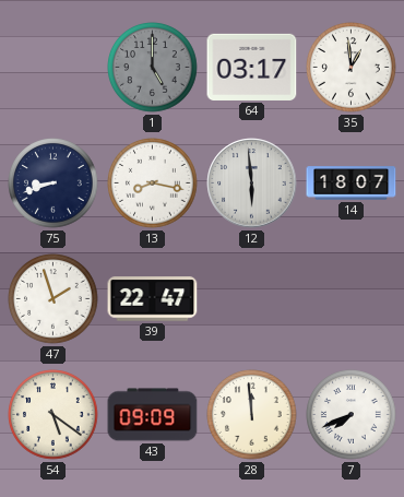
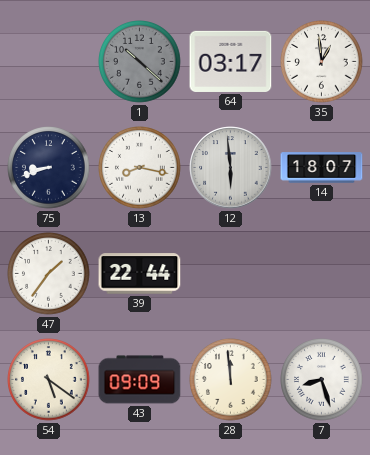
1: 5:00 -> 10:22 (140, 62)
47: 1:57 -> 1:36 (49, 274)
39: 22:47 -> 22:44 (140, 274)
7: 7:41 -> 8:27 (322, 380)
